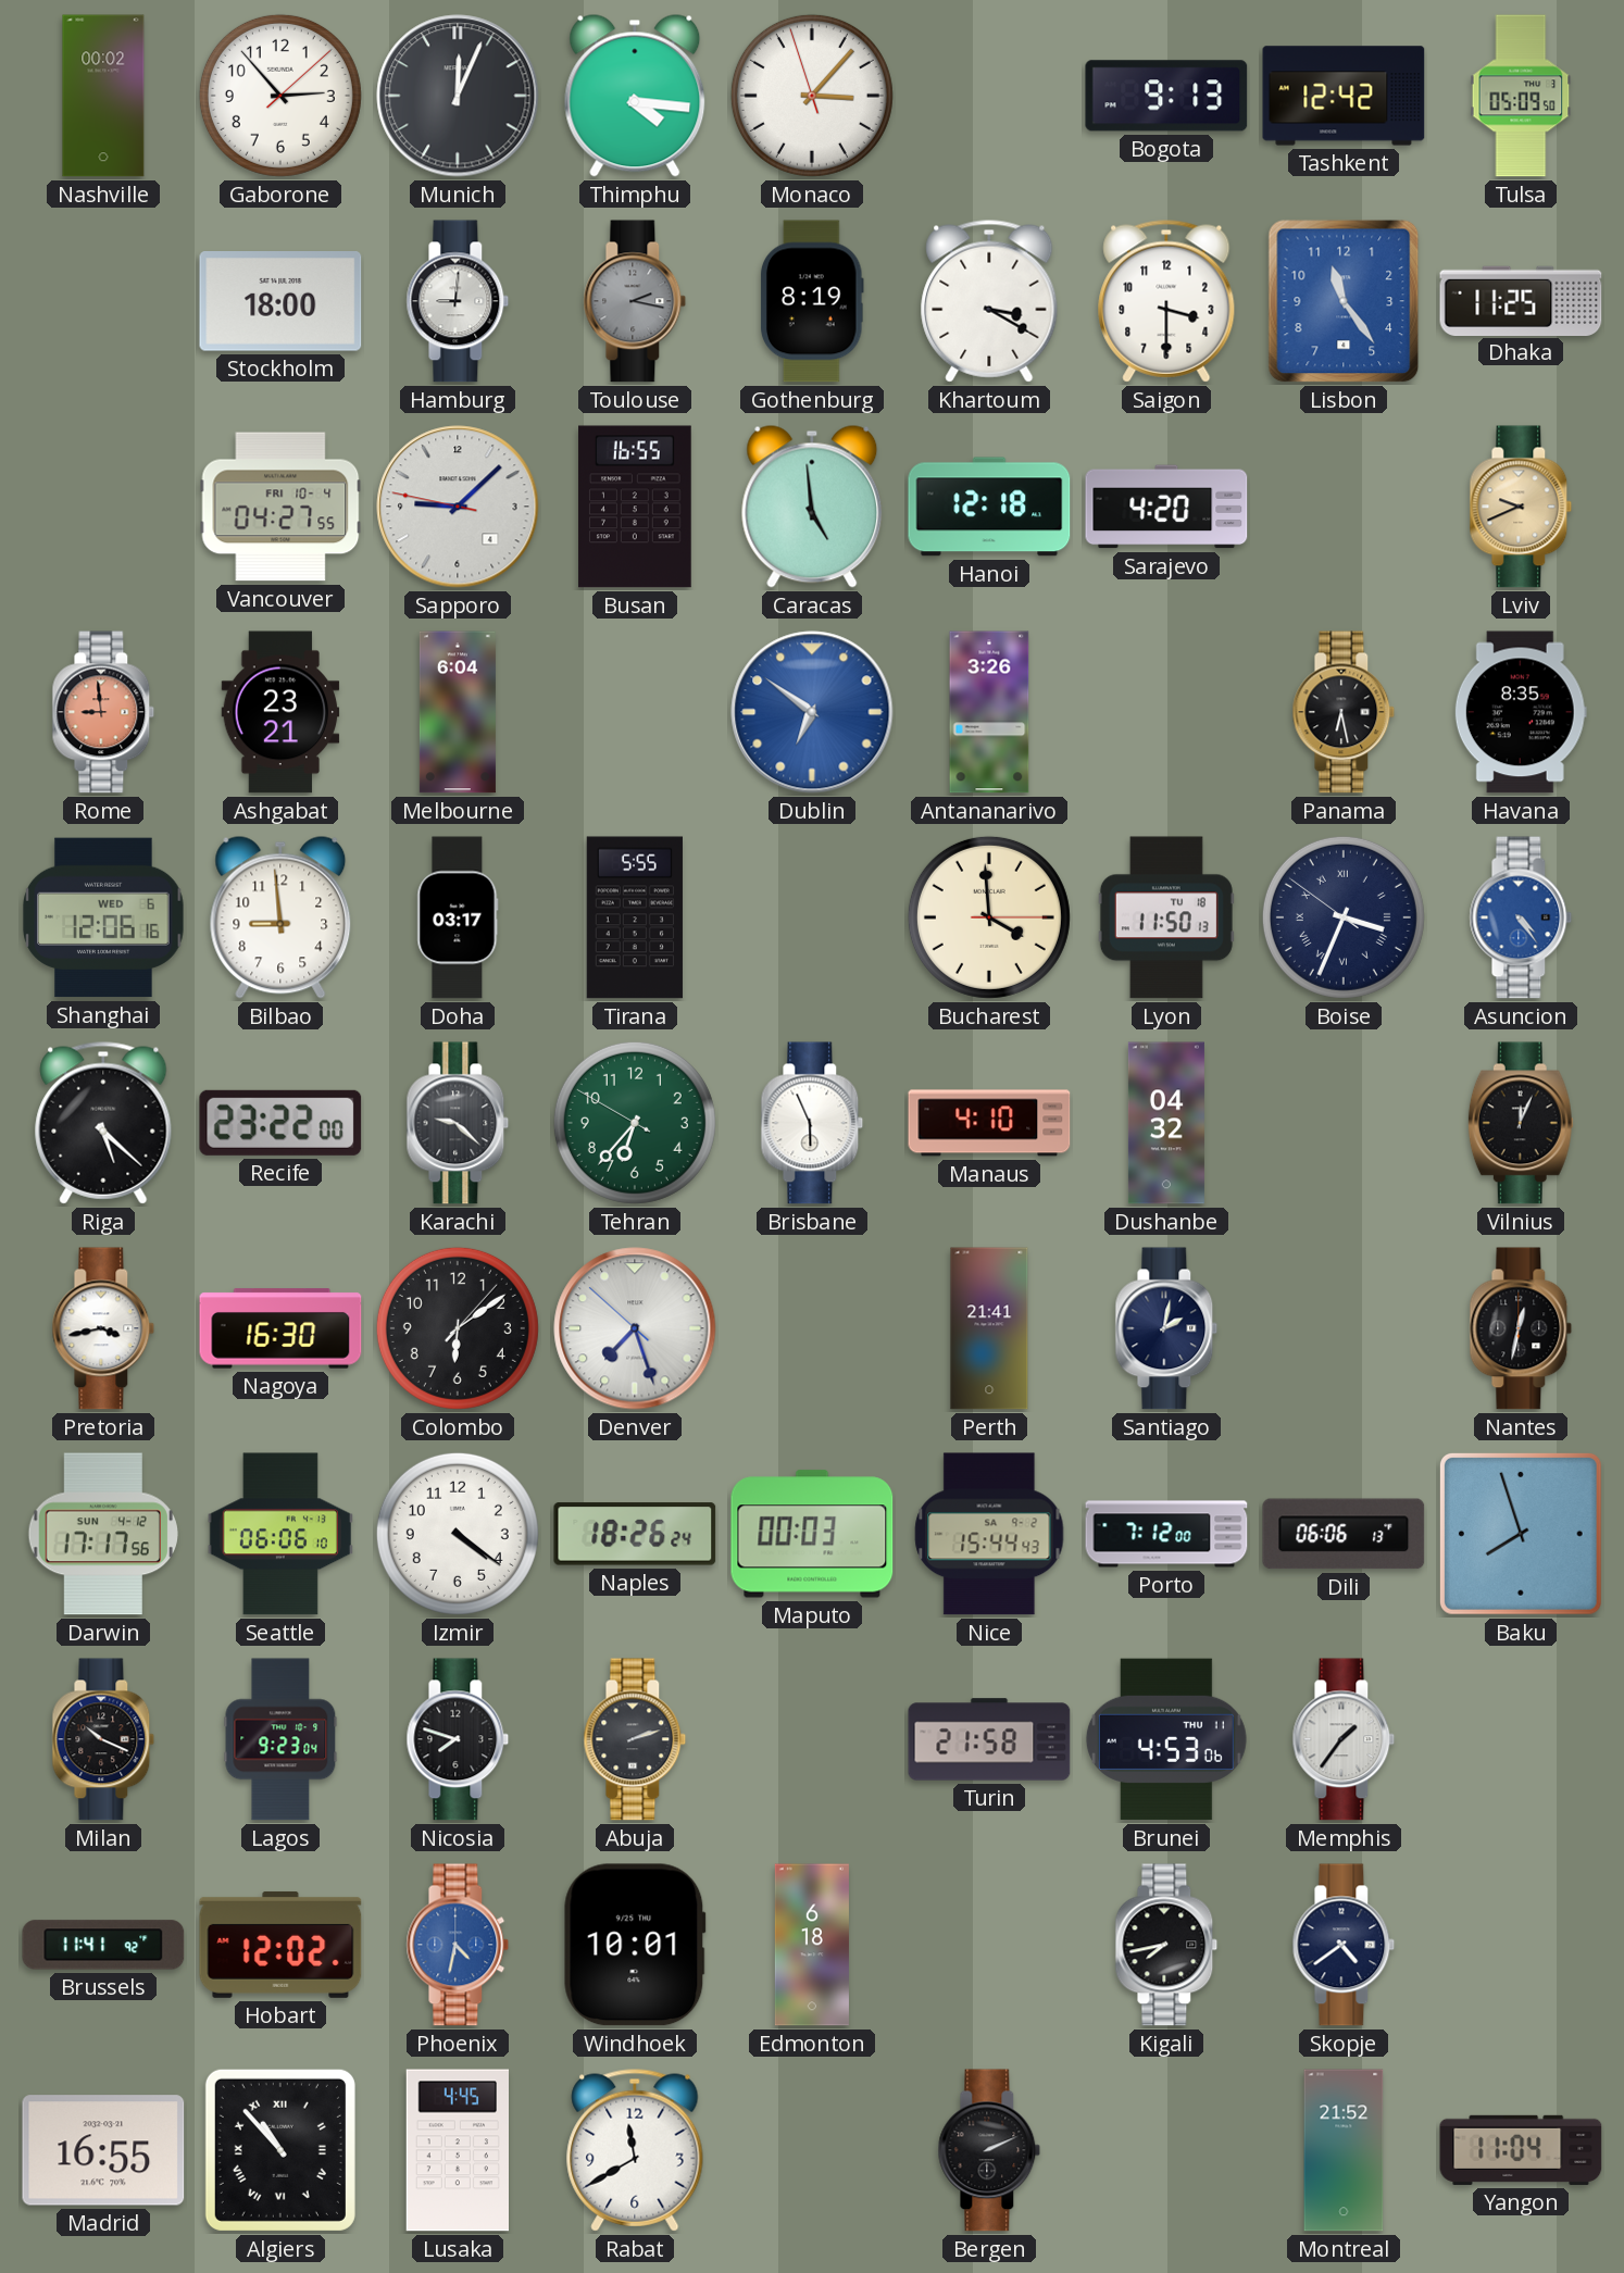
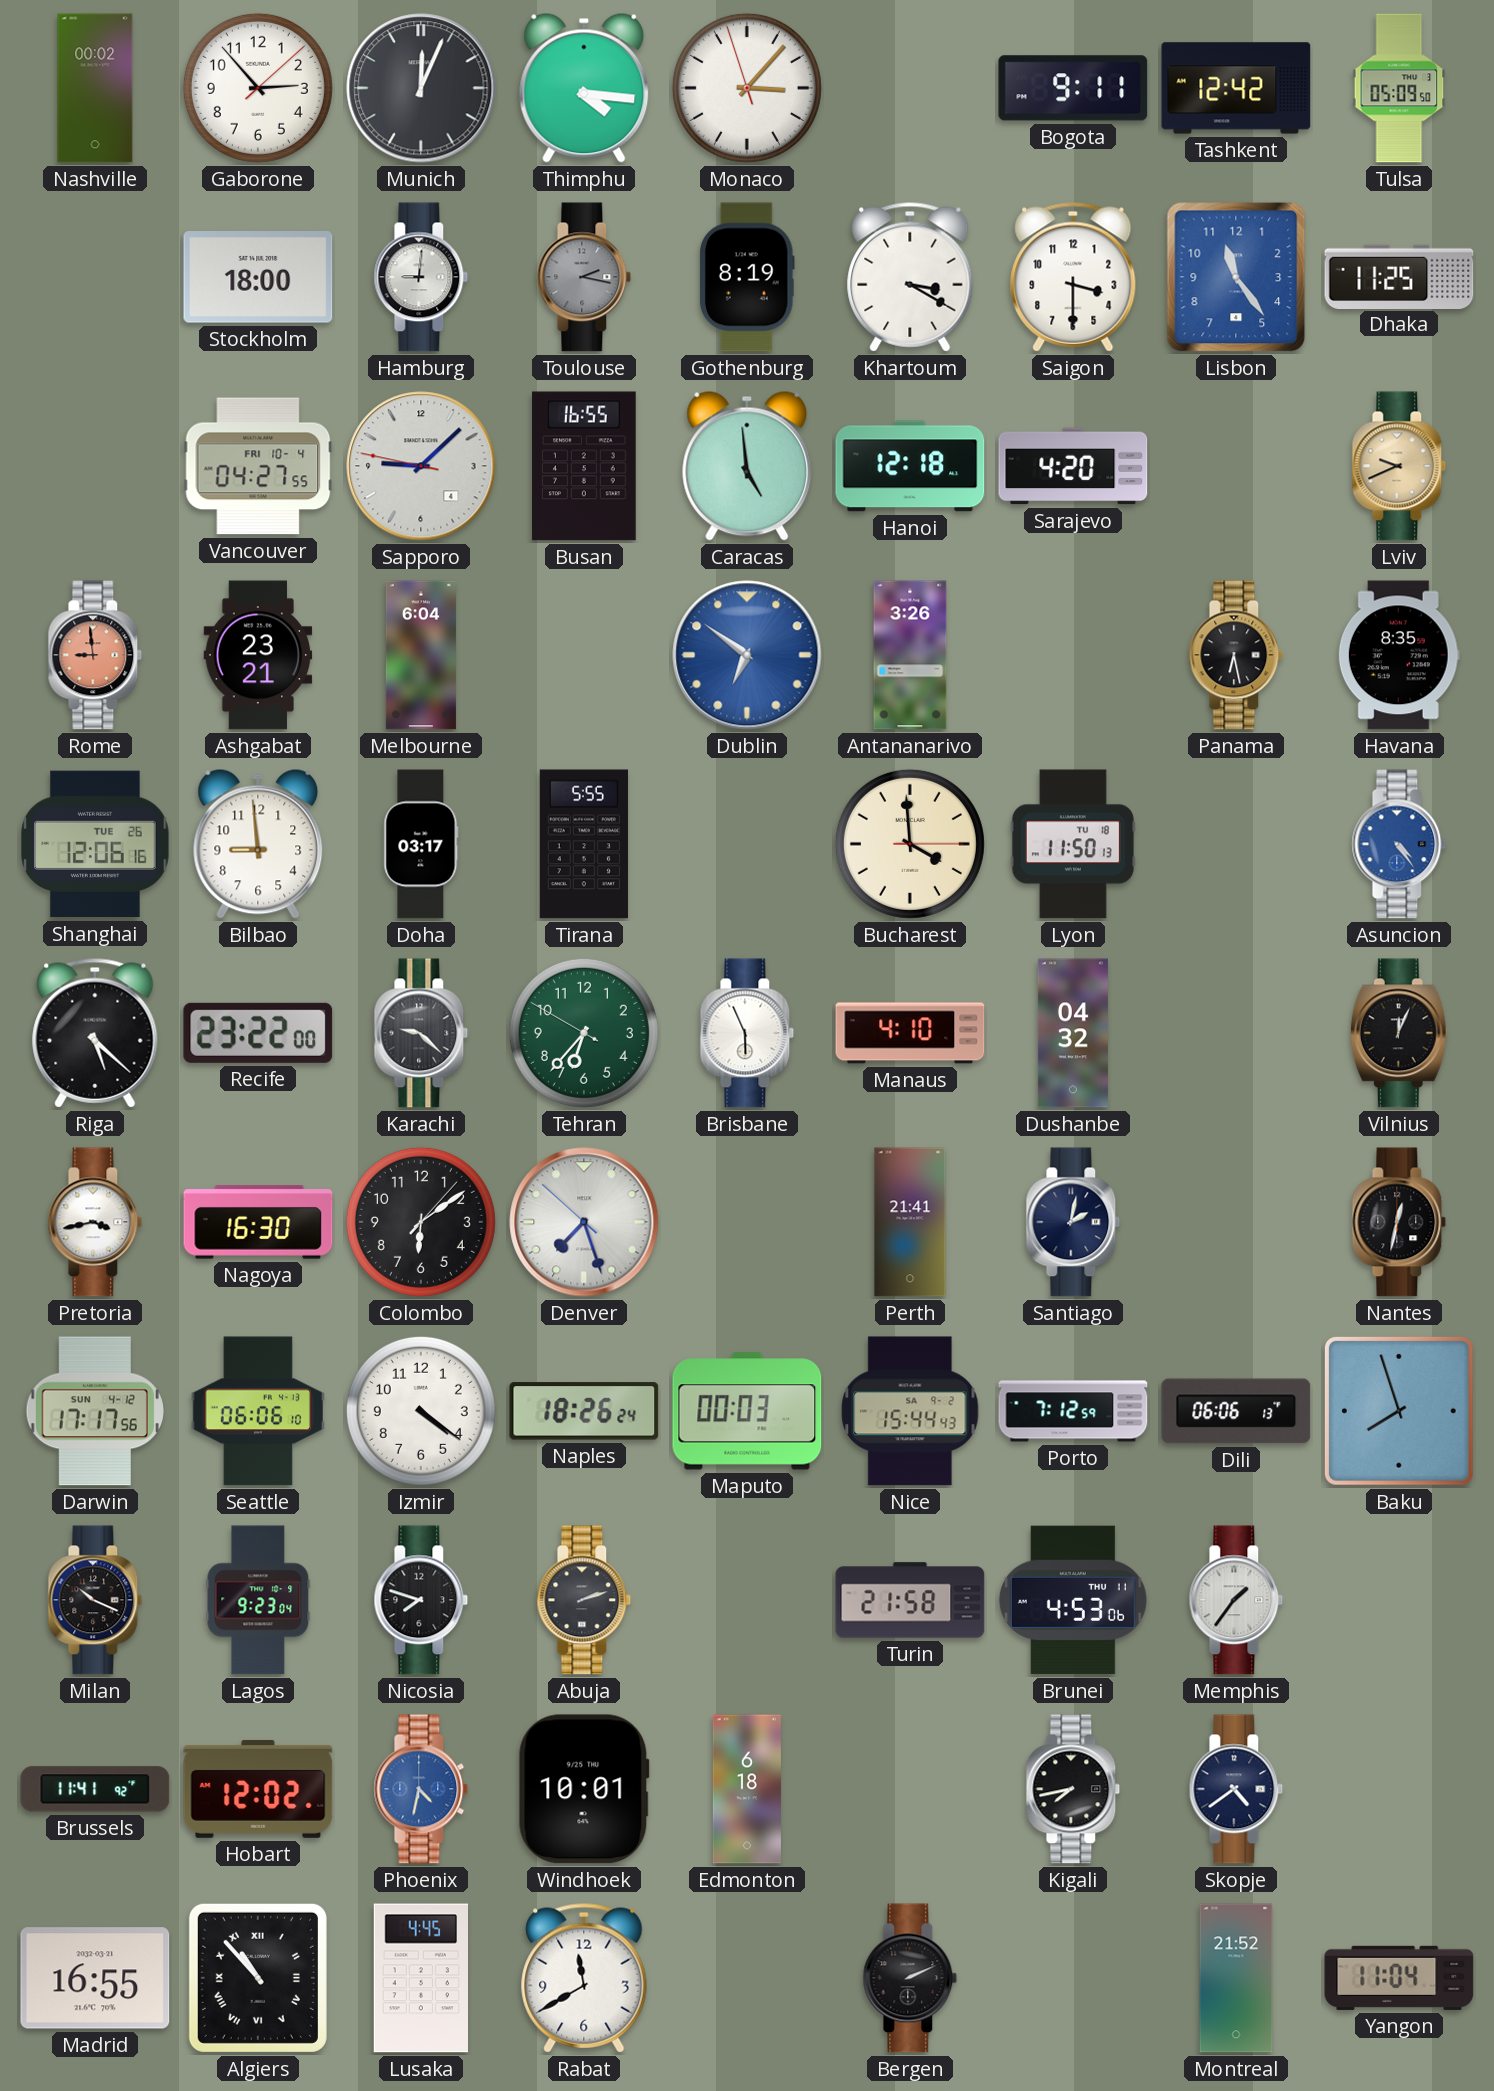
Bogota: 9:13 -> 9:11 (1073, 88)
Shanghai date: WED 6 -> TUE 26 (95, 844)
Boise: 3:33 -> none (1344, 917)
Porto: 7:12:00 -> 7:12:59 (1073, 1411)
